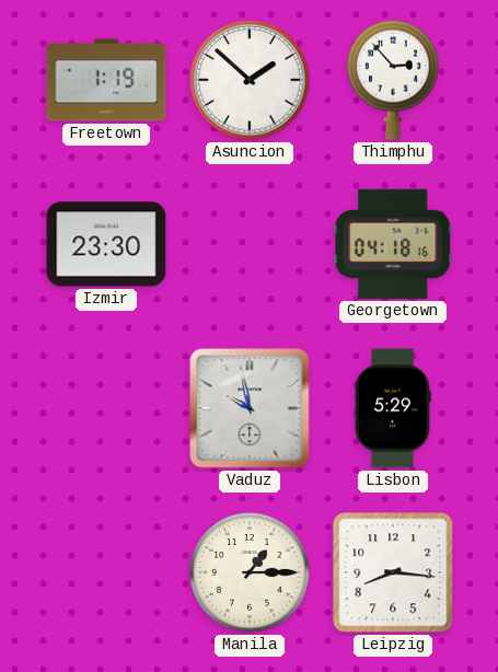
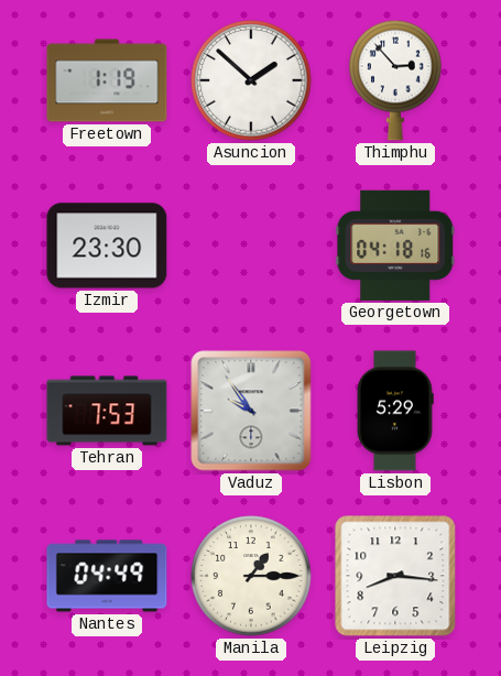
Tehran: none -> 7:53 (107, 411)
Vaduz: 9:58 -> 9:54 (251, 411)
Nantes: none -> 04:49 (107, 576)
